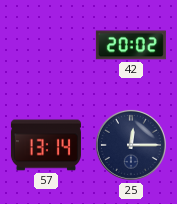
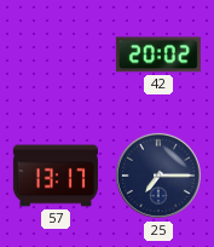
57: 13:14 -> 13:17 (56, 176)
25: 12:15 -> 7:15 (158, 176)
